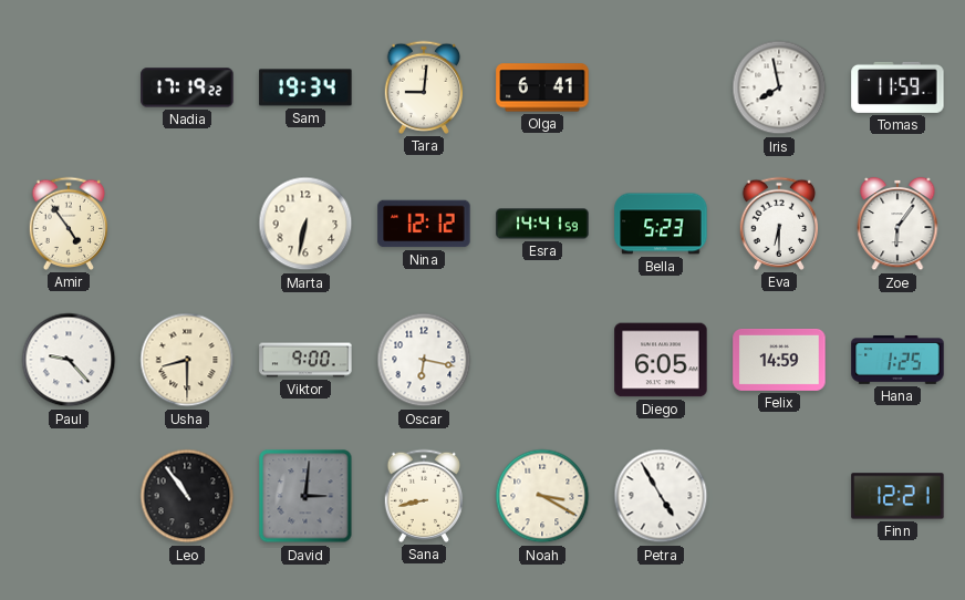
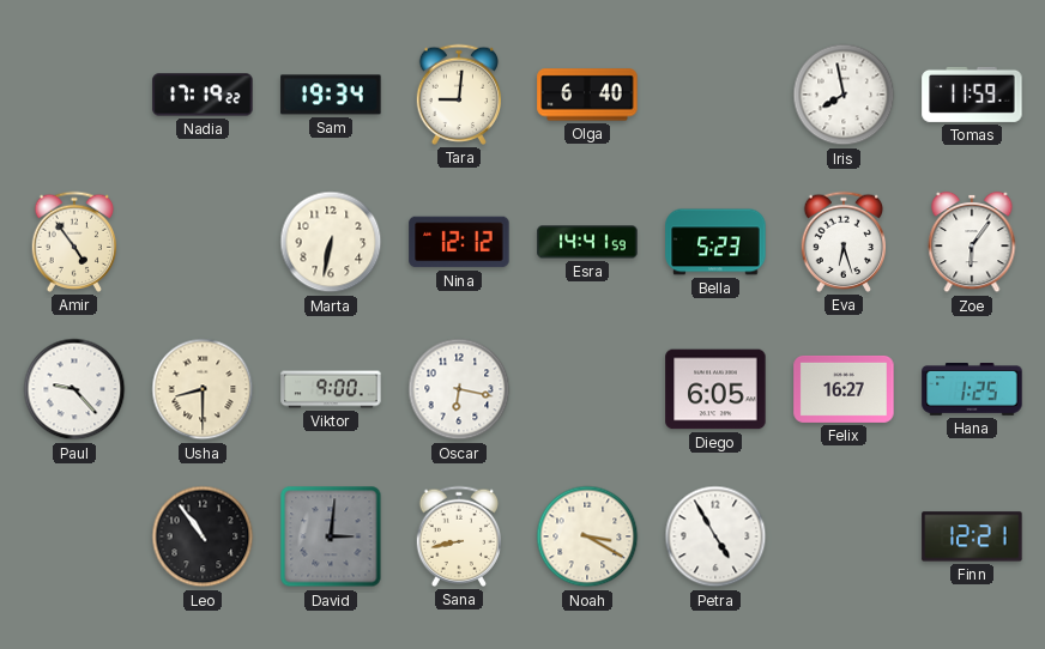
Olga: 6:41 -> 6:40 (587, 95)
Eva: 6:30 -> 6:27 (844, 242)
Felix: 14:59 -> 16:27 (844, 389)
